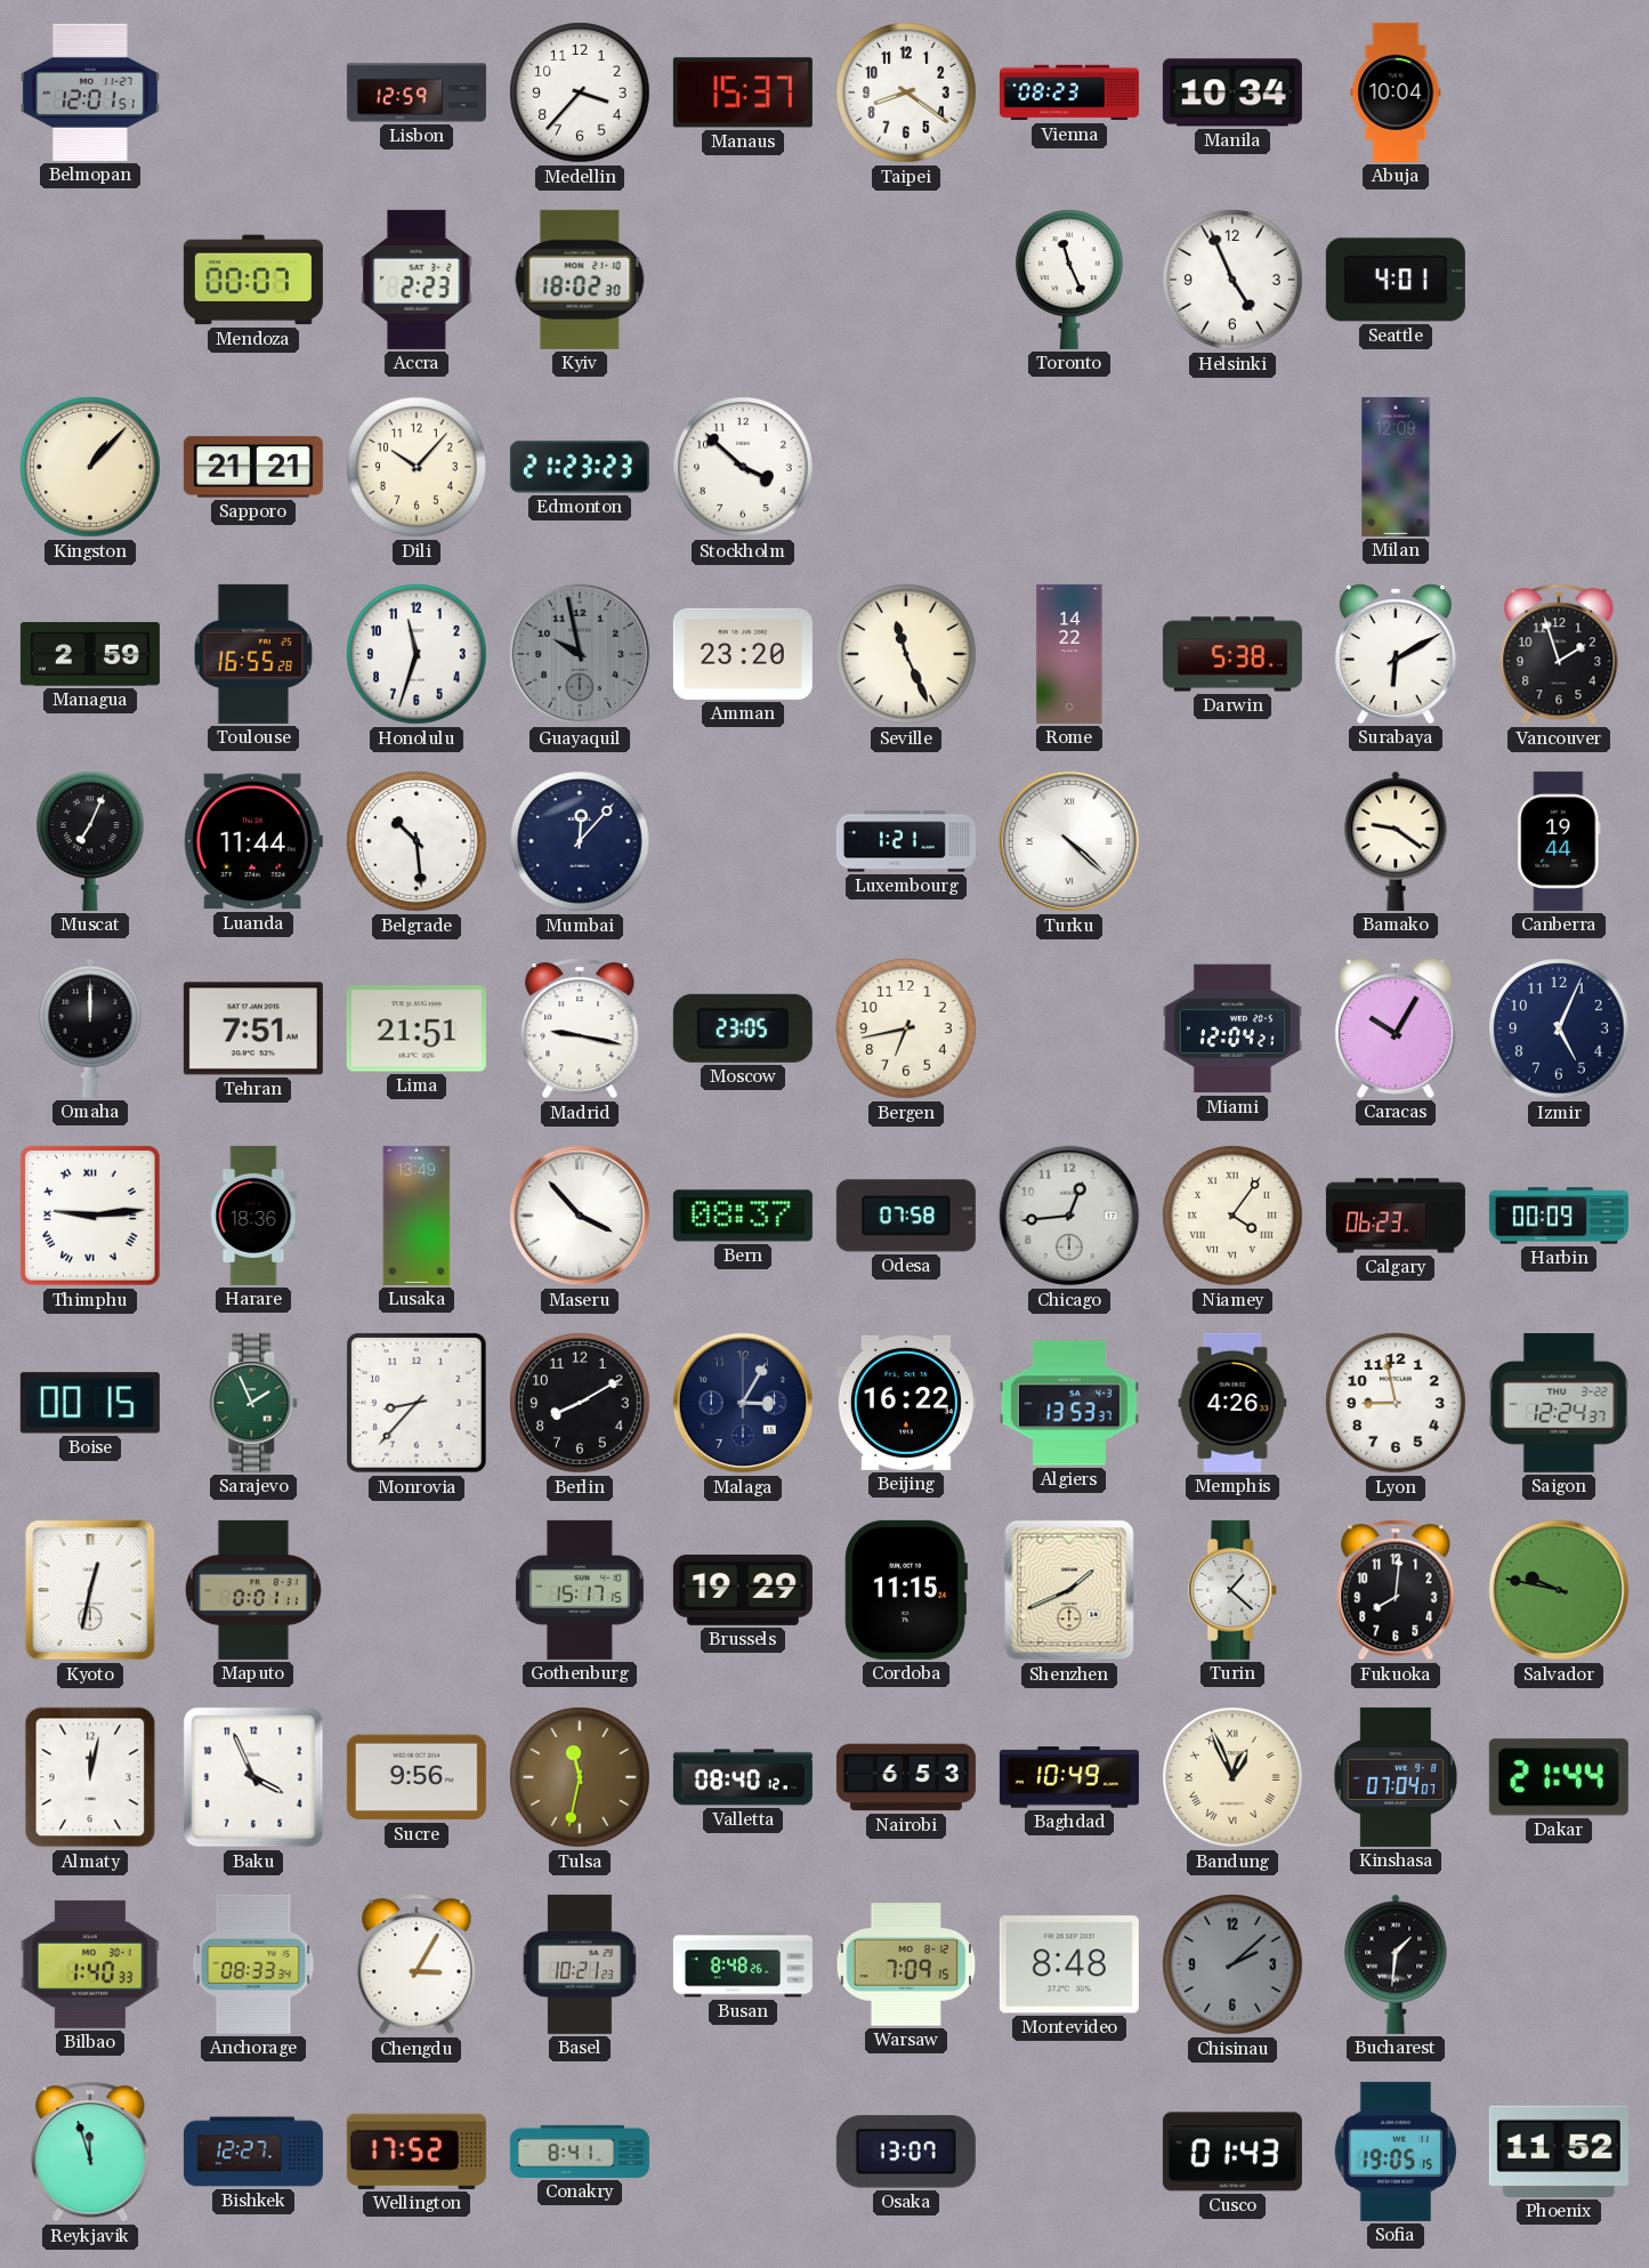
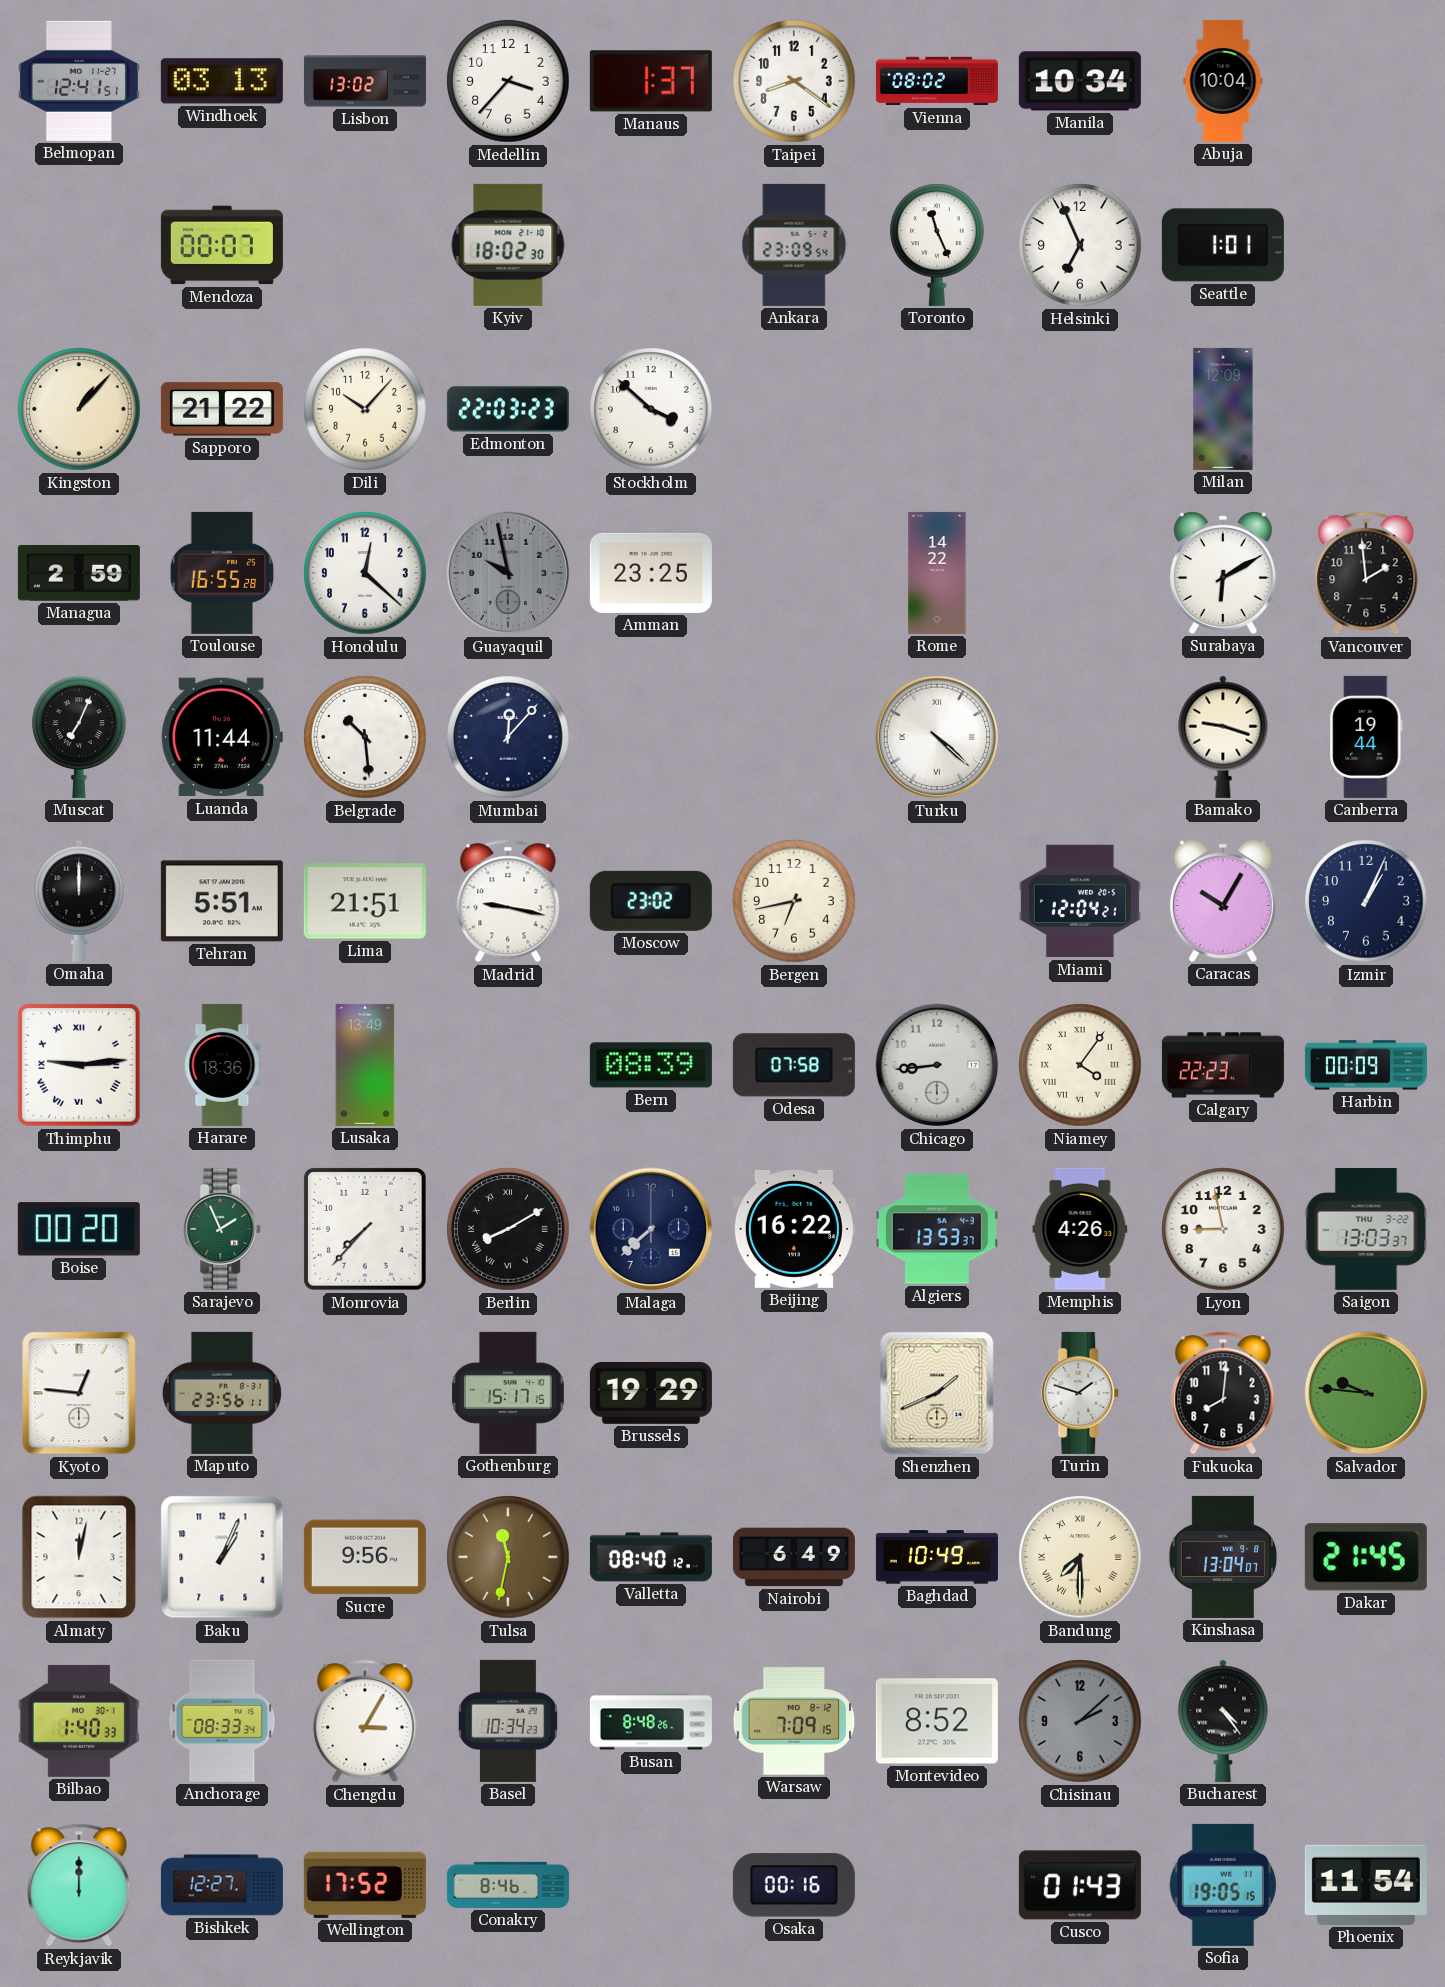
Belmopan: 12:01 -> 12:41 (79, 81)
Windhoek: none -> 03:13 (222, 81)
Lisbon: 12:59 -> 13:02 (365, 81)
Manaus: 15:37 -> 1:37 (651, 81)
Vienna: 08:23 -> 08:02 (937, 81)
Accra: 2:23 -> none (417, 280)
Ankara: none -> 23:09 (794, 245)
Helsinki: 4:56 -> 6:56 (1080, 245)
Seattle: 4:01 -> 1:01 (1223, 245)
Sapporo: 21:21 -> 21:22 (222, 409)
Edmonton: 21:23 -> 22:03 (508, 409)
Honolulu: 11:33 -> 12:22 (365, 573)
Amman: 23:20 -> 23:25 (651, 573)
Seville: 11:26 -> none (906, 654)
Darwin: 5:38 -> none (1232, 654)
Vancouver: 1:57 -> 1:59 (1366, 573)
Luxembourg: 1:21 -> none (906, 841)
Bamako: 9:21 -> 9:18 (1223, 737)
Tehran: 7:51 -> 5:51 (222, 901)
Moscow: 23:05 -> 23:02 (651, 901)
Izmir: 5:04 -> 1:04 (1366, 901)
Maseru: 3:53 -> none (580, 1216)
Bern: 08:37 -> 08:39 (651, 1065)
Chicago: 12:44 -> 8:44 (937, 1065)
Calgary: 06:23 -> 22:23 (1223, 1065)
Boise: 00:15 -> 00:20 (79, 1229)
Monrovia: 8:37 -> 7:37 (365, 1229)
Berlin numerals: Arabic -> Roman (508, 1229)
Malaga: 3:05 -> 7:38 (651, 1229)
Saigon: 12:24 -> 13:03 (1366, 1230)
Kyoto: 12:32 -> 12:46 (79, 1393)
Maputo: 0:01 -> 23:56 (222, 1393)
Cordoba: 11:15 -> none (906, 1590)
Turin: 1:22 -> 1:48 (1081, 1393)
Salvador: 9:47 -> 9:46 (1366, 1393)
Baku: 3:56 -> 1:04 (222, 1557)
Nairobi: 6:53 -> 6:49 (794, 1557)
Bandung: 12:56 -> 7:30 (1080, 1557)
Kinshasa: 07:04 -> 13:04 (1223, 1557)
Dakar: 21:44 -> 21:45 (1366, 1557)
Basel: 10:21 -> 10:34 (508, 1721)
Montevideo: 8:48 -> 8:52 (937, 1721)
Bucharest: 1:31 -> 4:24 (1223, 1721)
Reykjavik: 11:57 -> 12:00 (79, 1885)
Conakry: 8:41 -> 8:46 (508, 1885)
Osaka: 13:07 -> 00:16 (794, 1885)
Phoenix: 11:52 -> 11:54 (1366, 1885)
